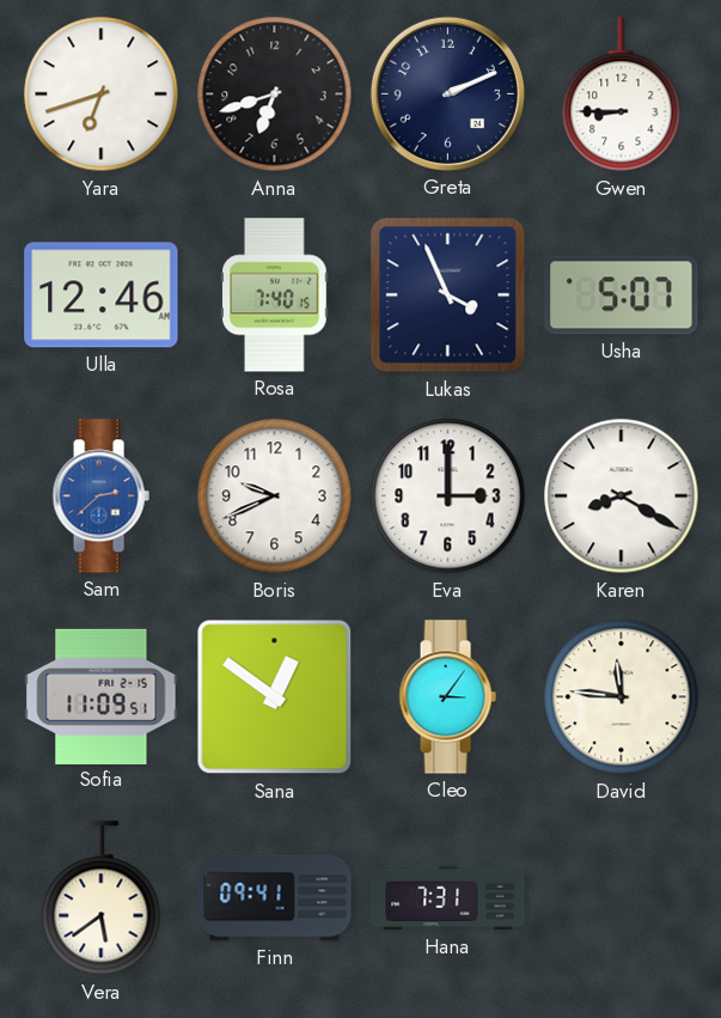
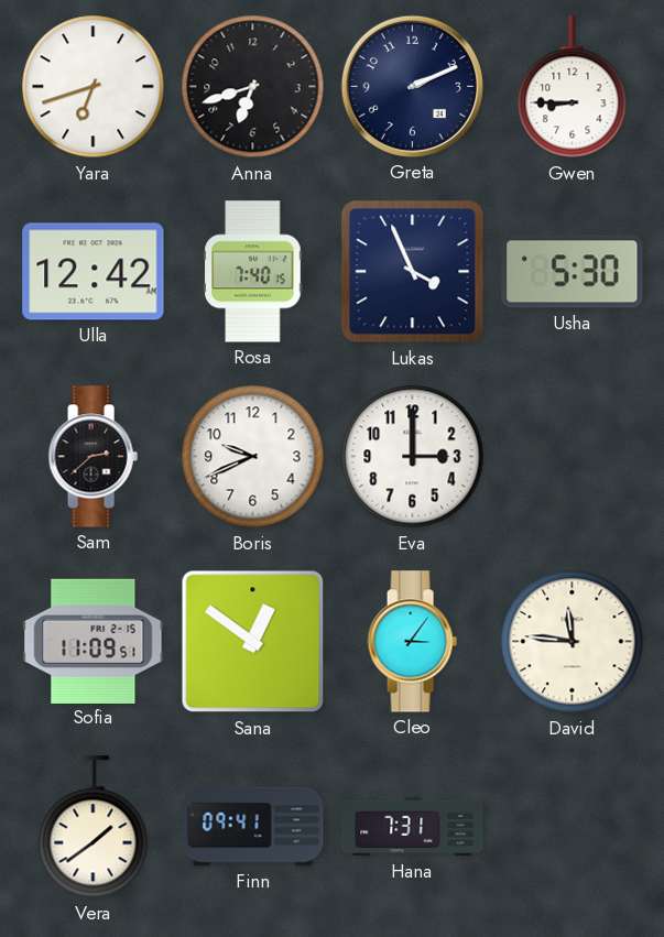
Ulla: 12:46 -> 12:42 (94, 272)
Usha: 5:07 -> 5:30 (573, 272)
Sam dial: blue -> black (92, 457)
Karen: 8:20 -> none (622, 496)
Vera: 5:39 -> 1:39 (94, 827)
